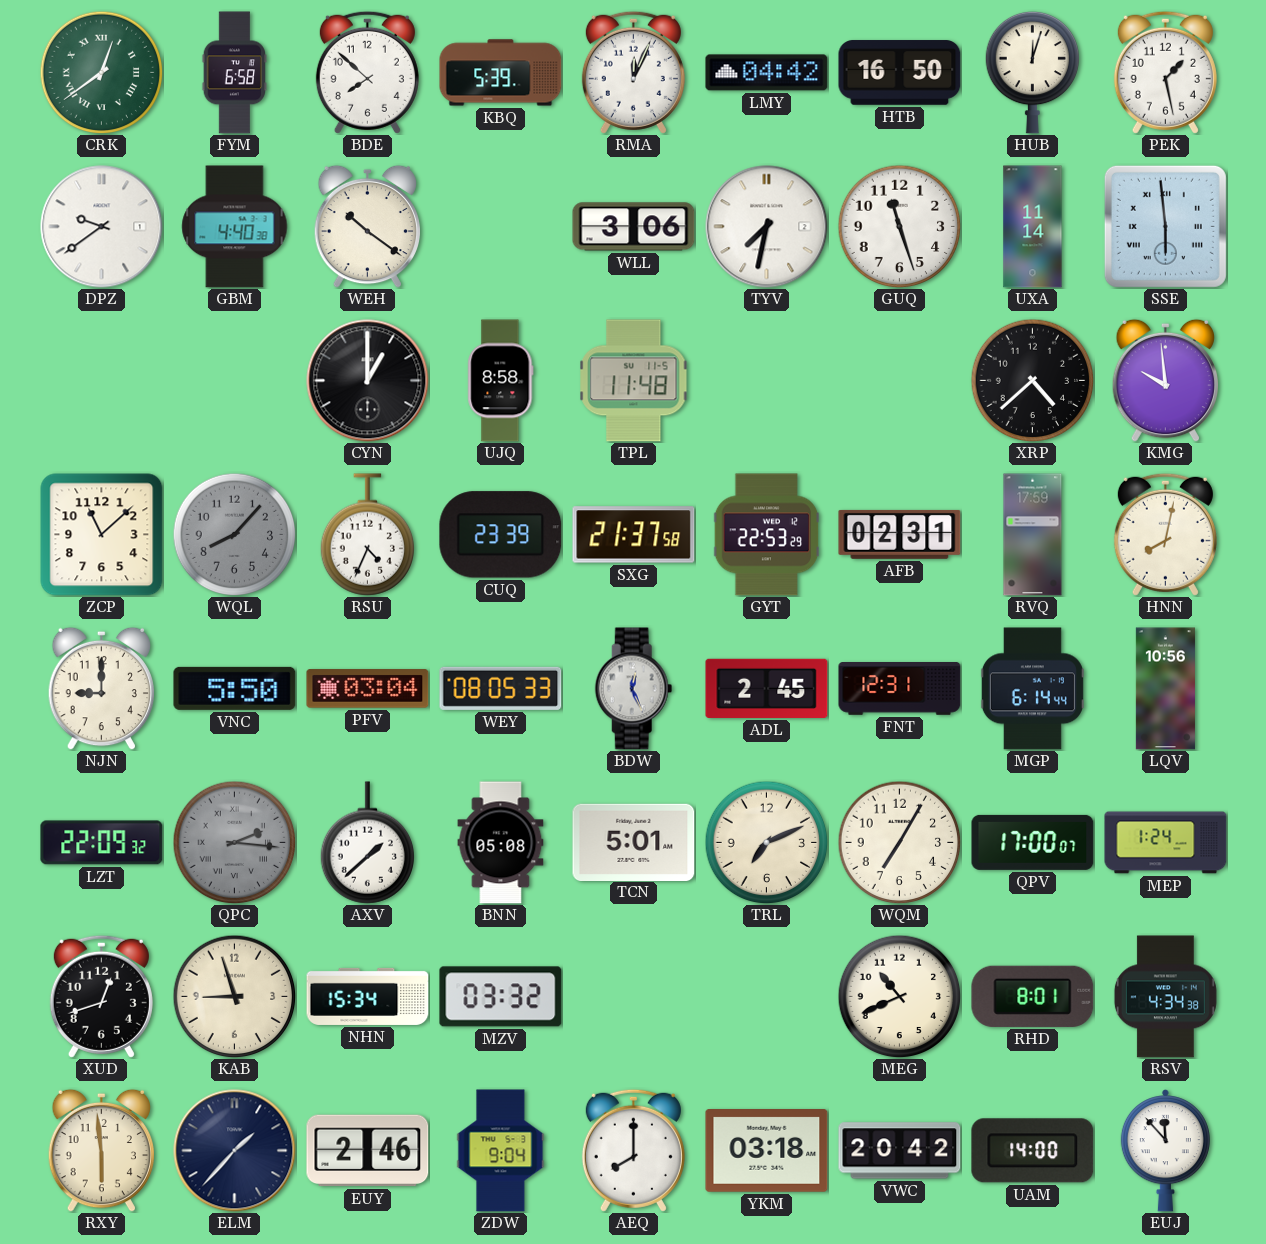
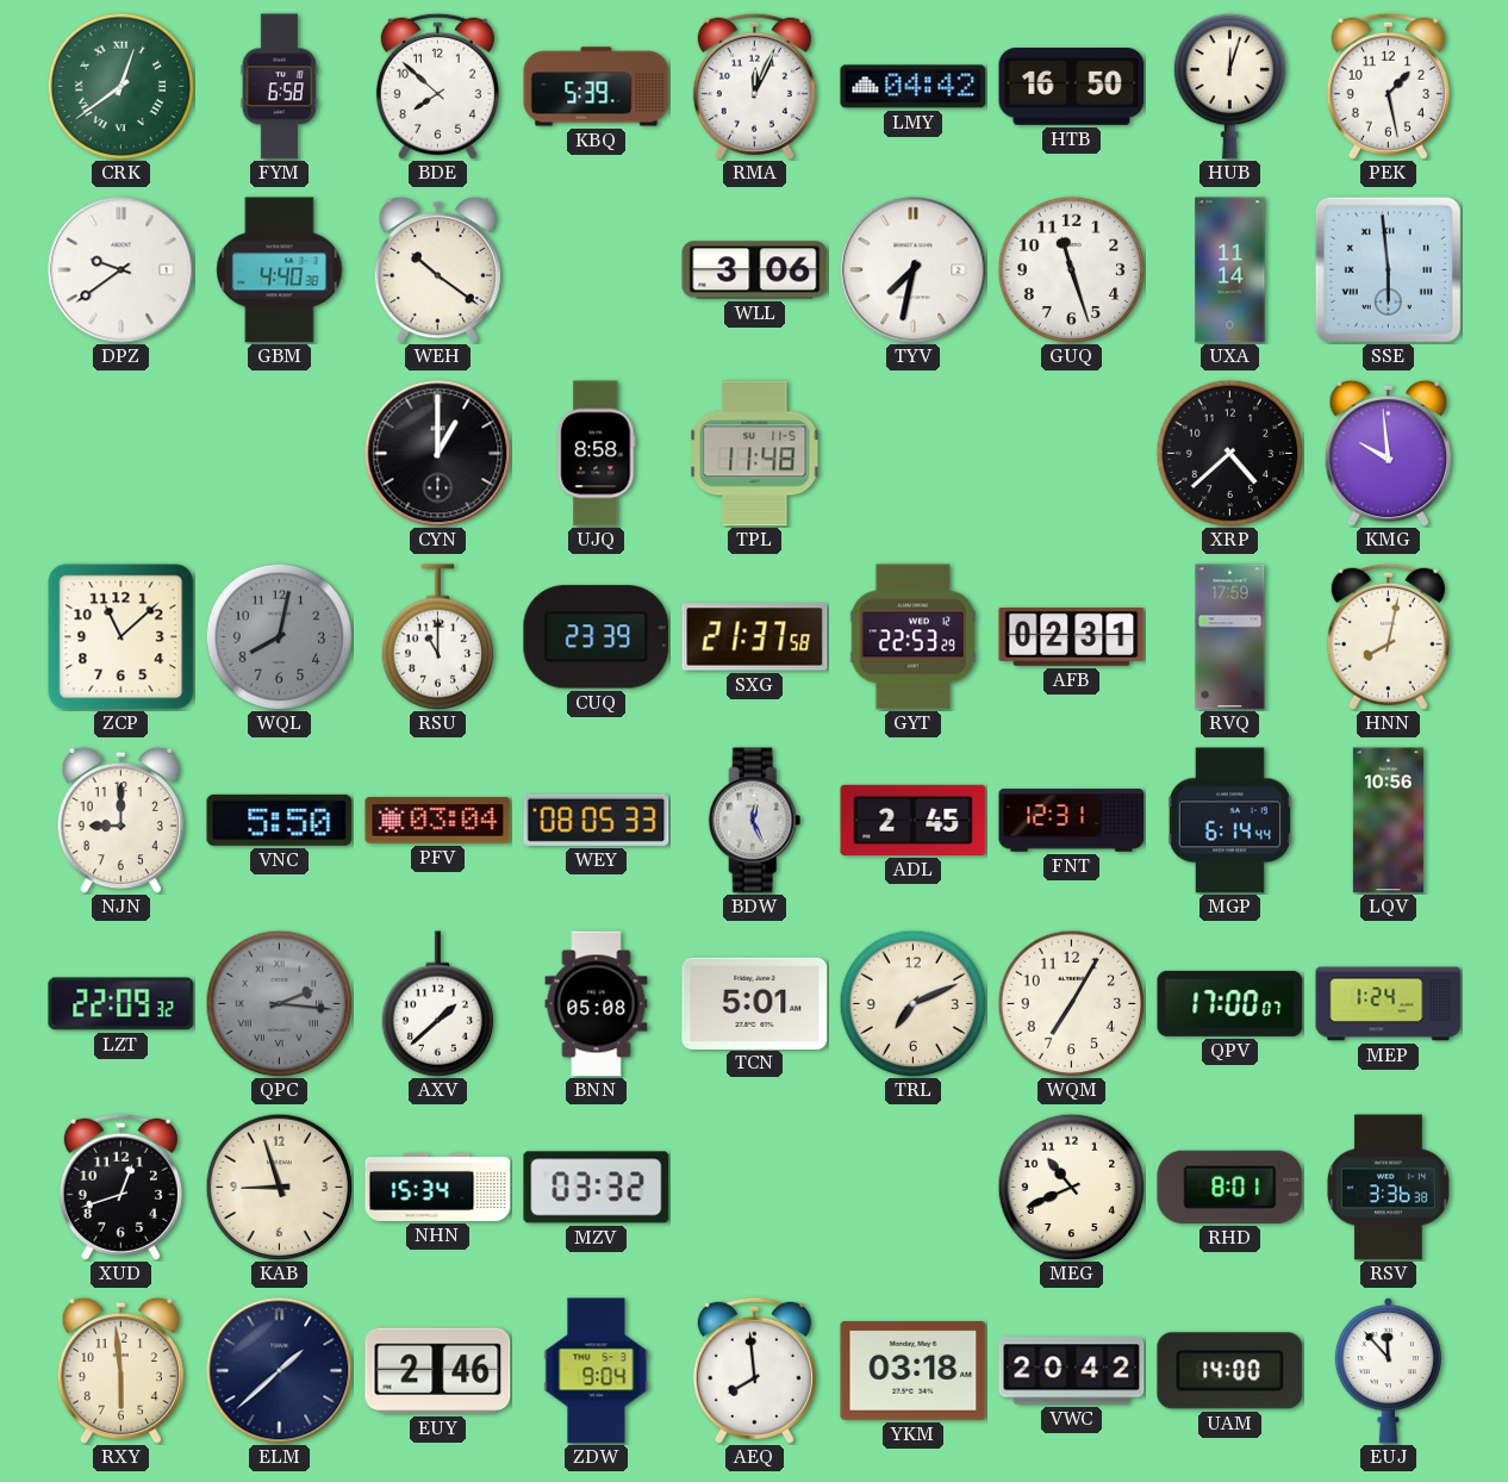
WQL: 8:07 -> 8:02 (279, 636)
RSU: 4:34 -> 11:00 (437, 637)
RSV: 4:34 -> 3:36 (1388, 1188)
ELM: 1:37 -> 1:38 (280, 1371)
AEQ: 8:00 -> 7:59 (754, 1370)
